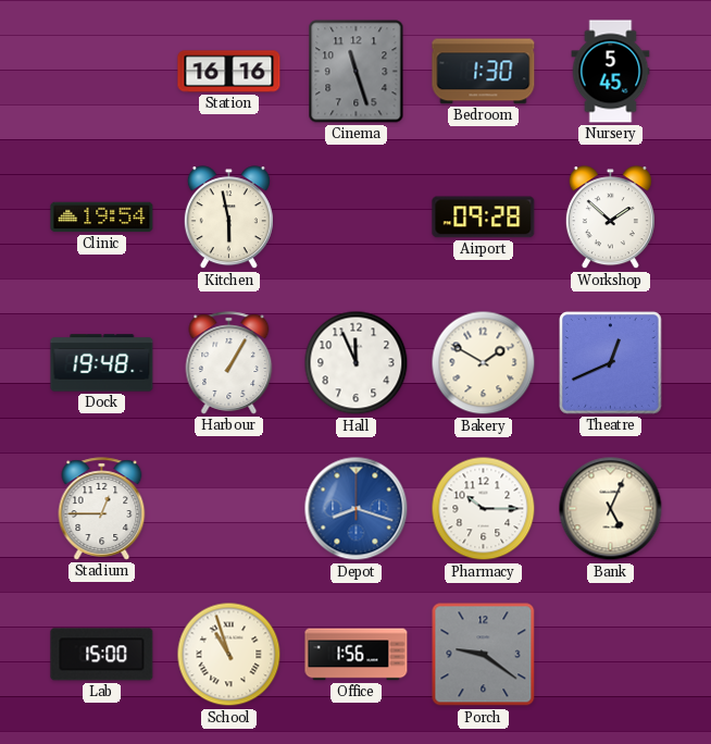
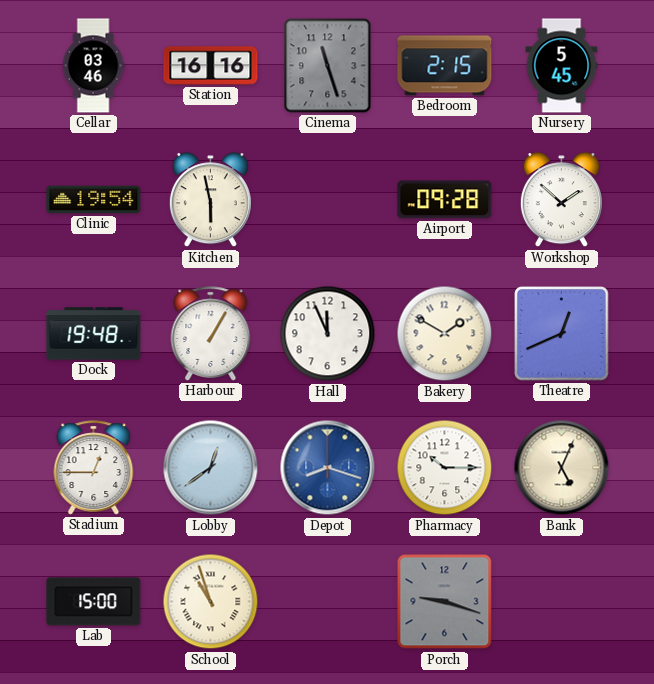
Cellar: none -> 03:46 (93, 66)
Bedroom: 1:30 -> 2:15 (445, 66)
Lobby: none -> 12:39 (211, 468)
Office: 1:56 -> none (357, 655)
Porch: 9:21 -> 9:18 (445, 602)
